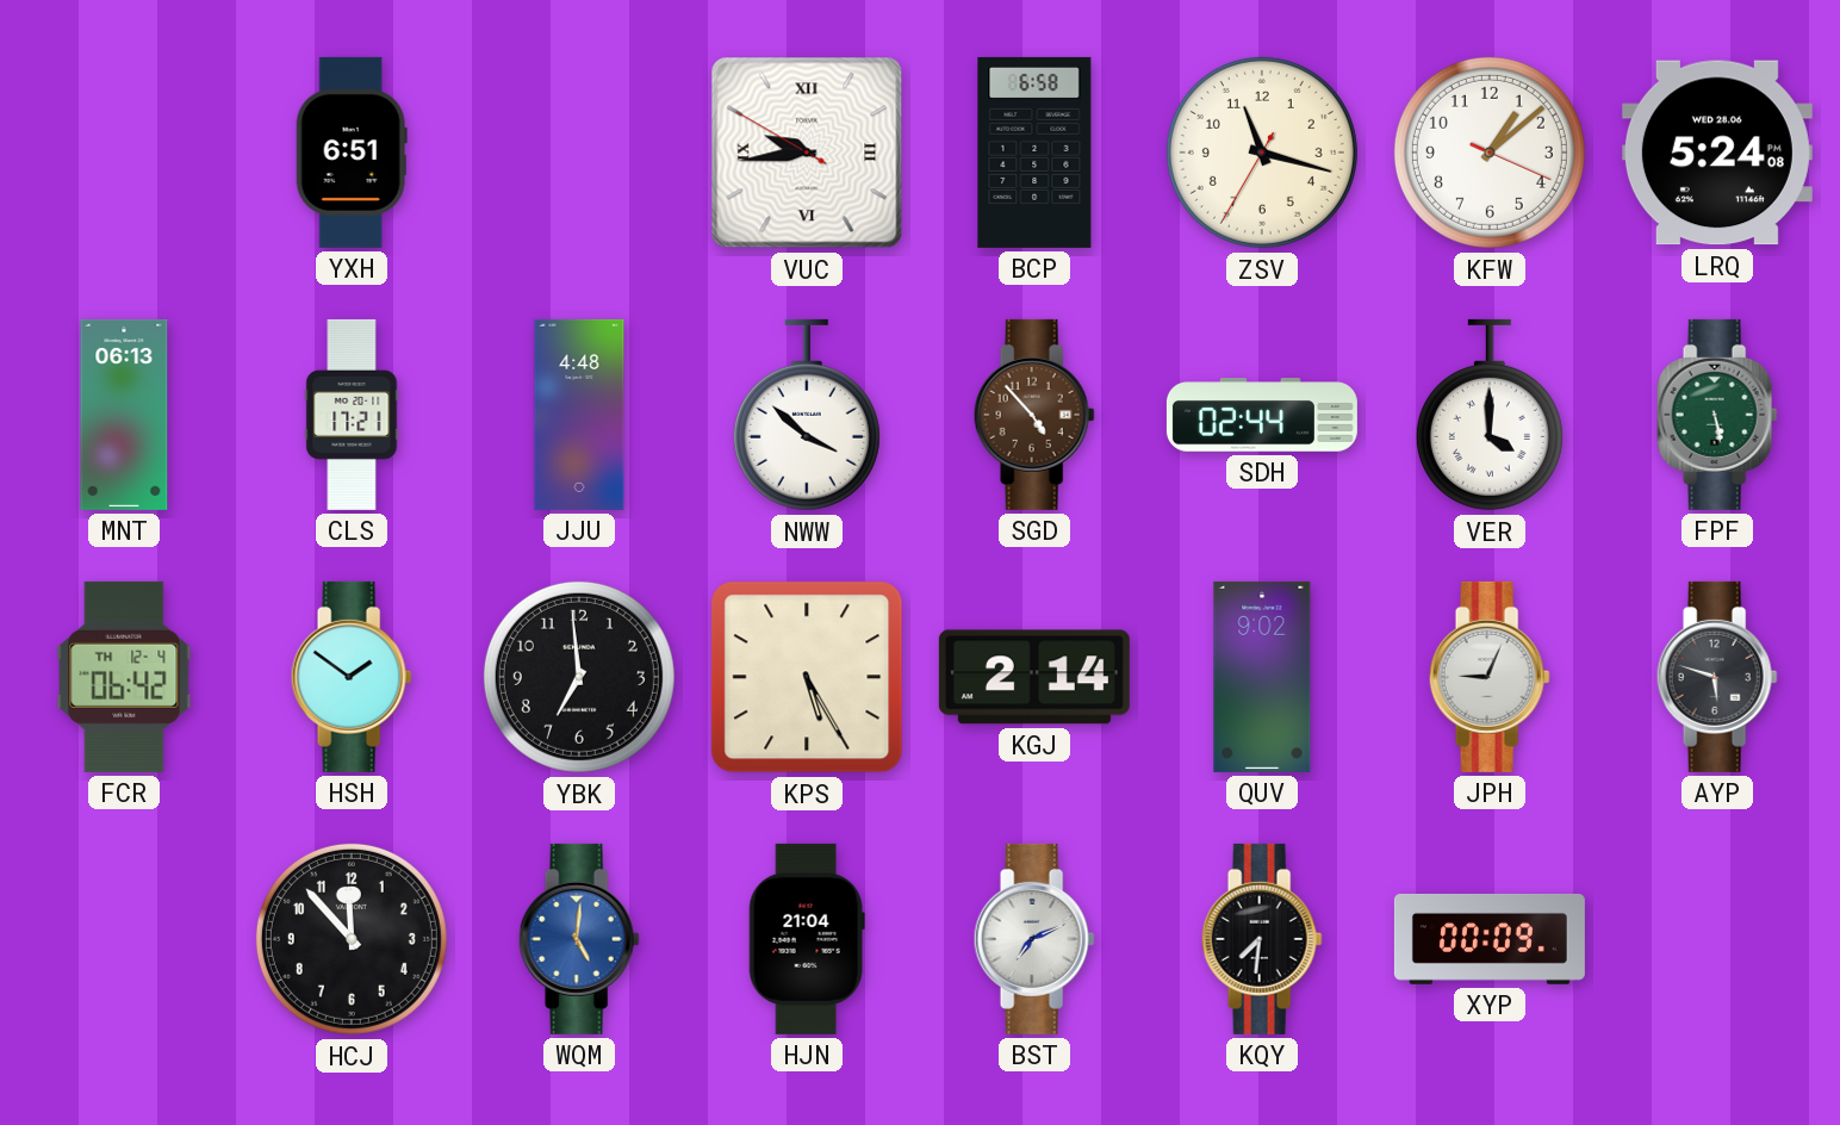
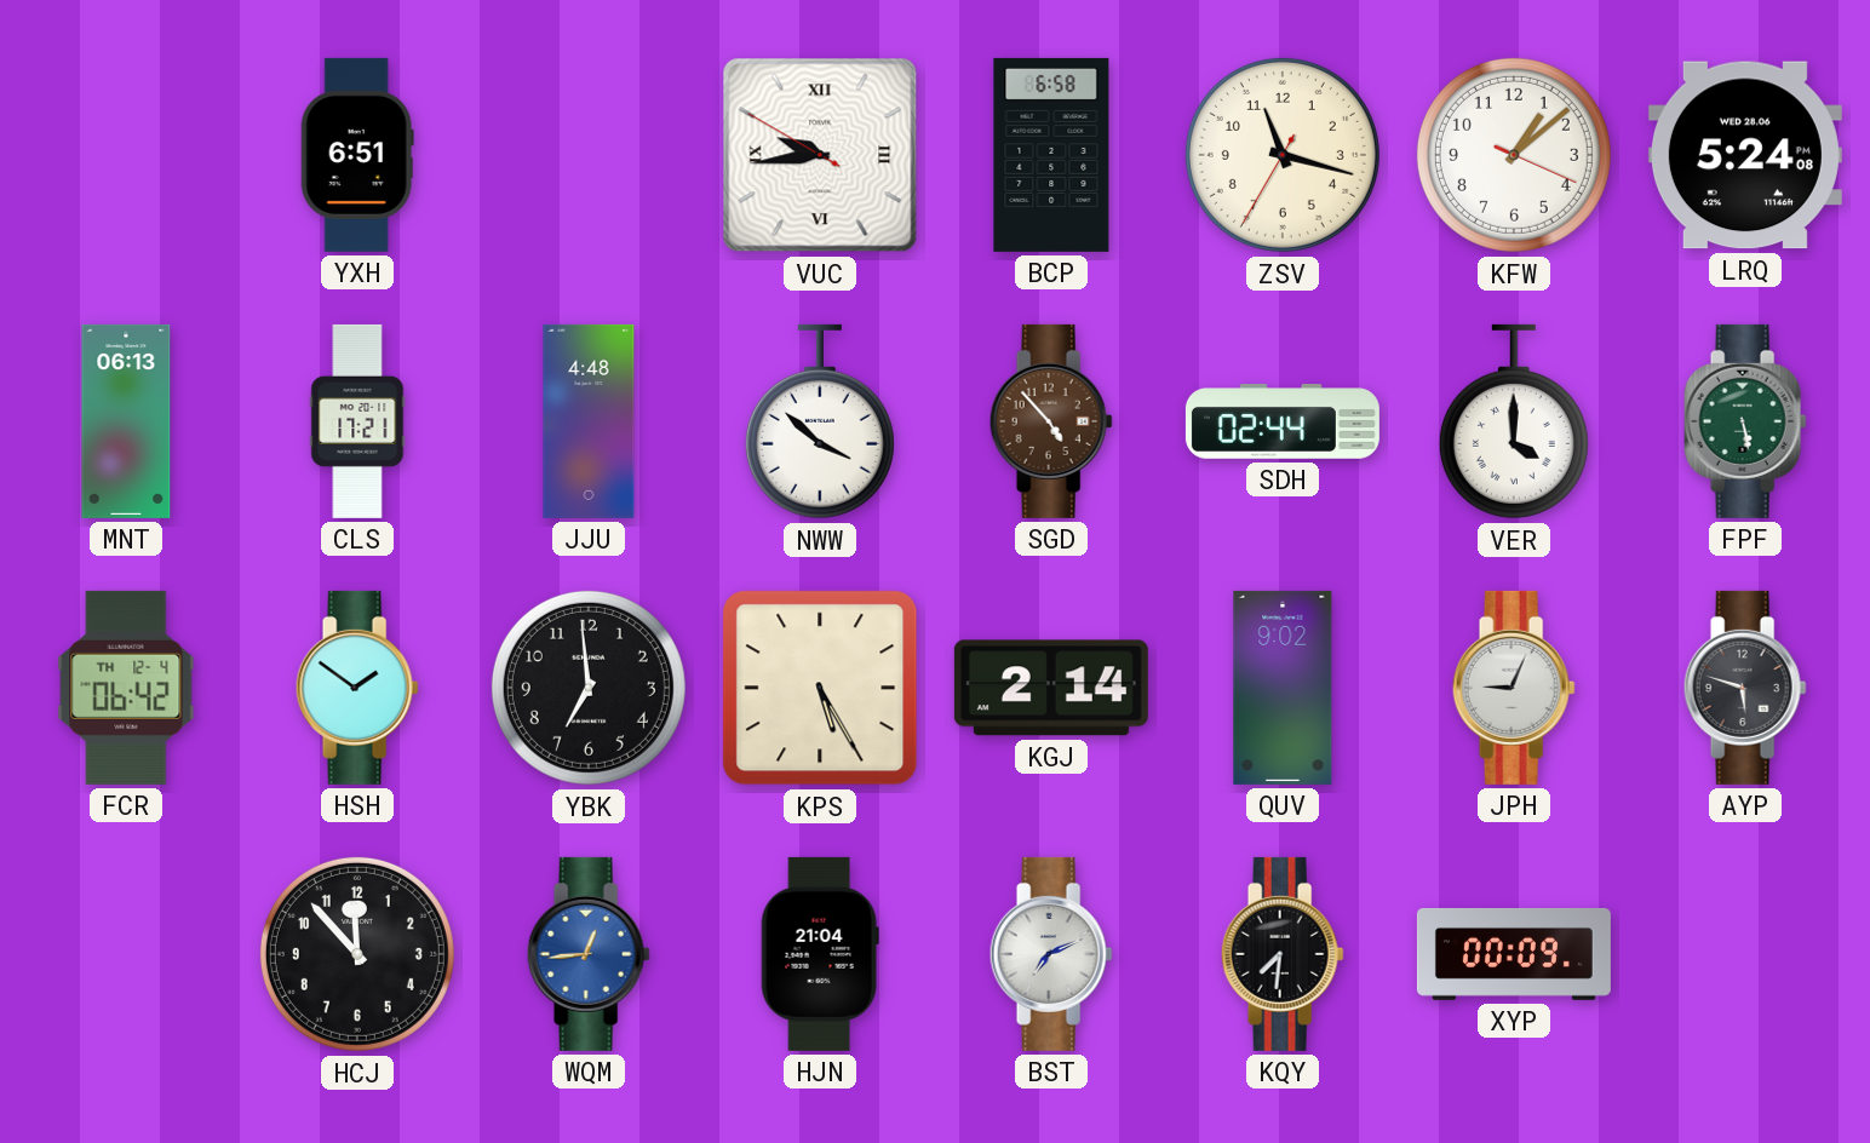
WQM: 5:01 -> 12:44 (589, 954)
